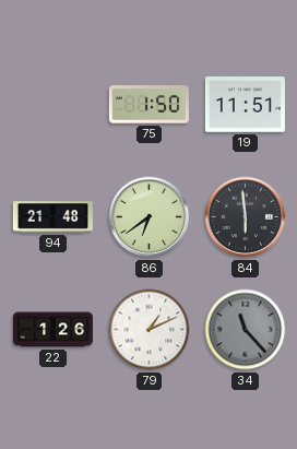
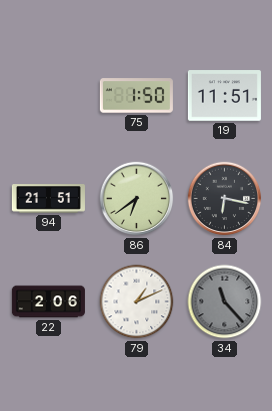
94: 21:48 -> 21:51 (48, 199)
84: 5:59 -> 6:17 (225, 199)
22: 1:26 -> 2:06 (48, 302)
